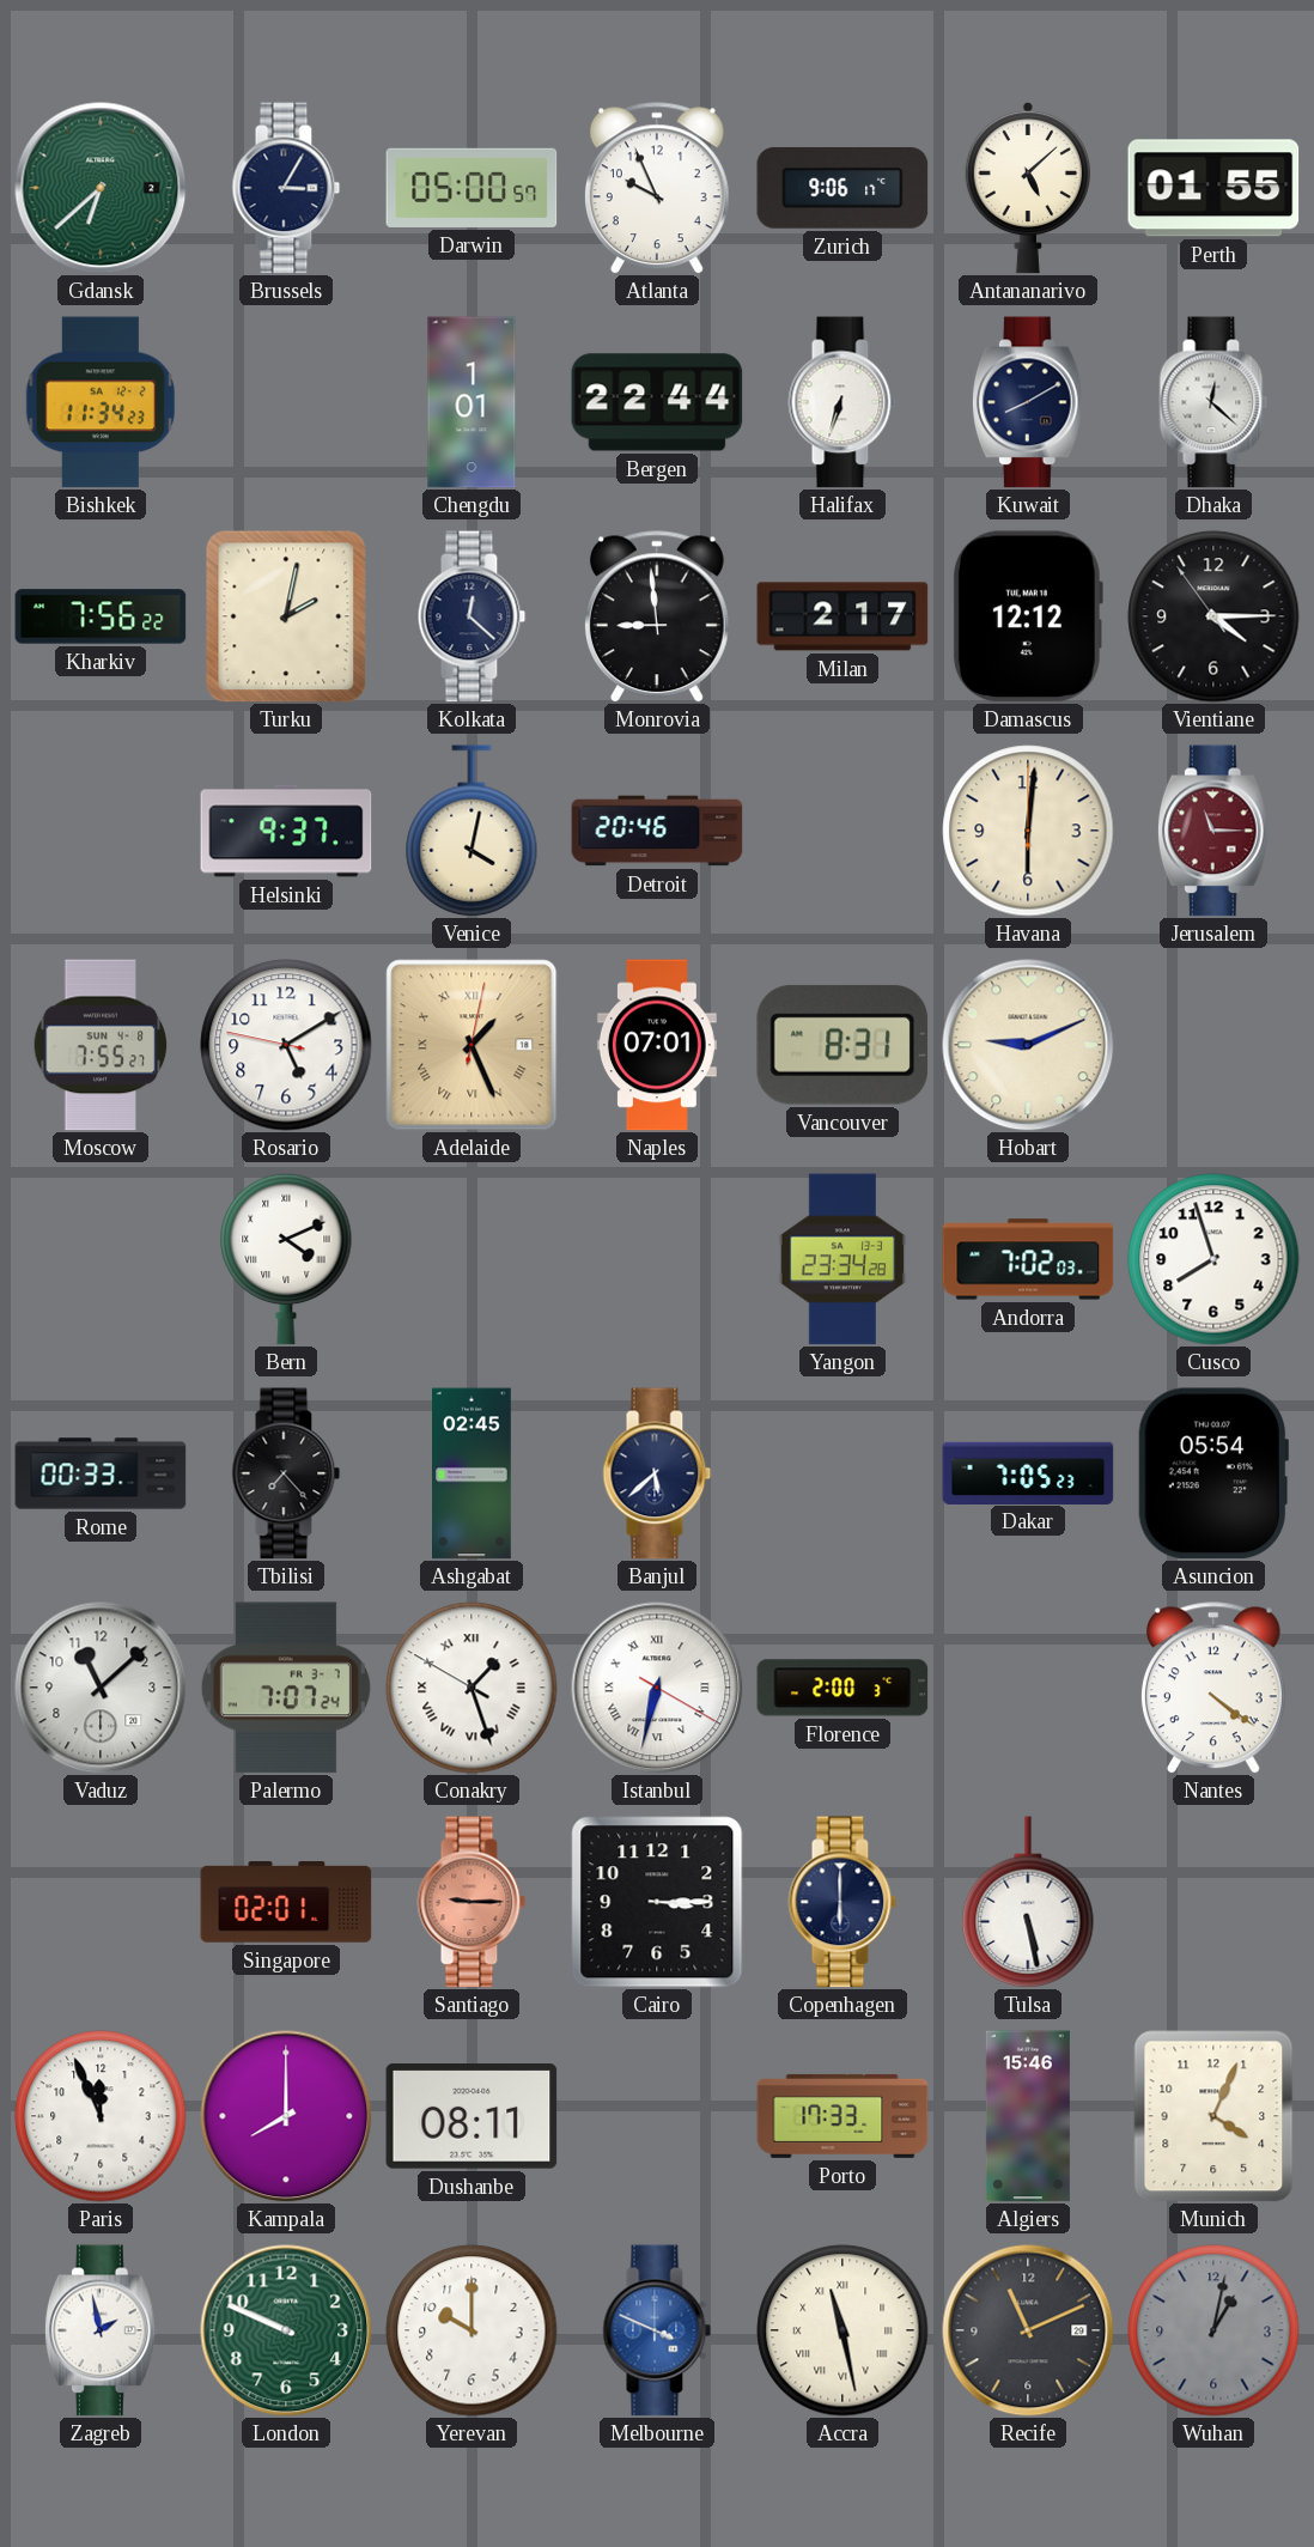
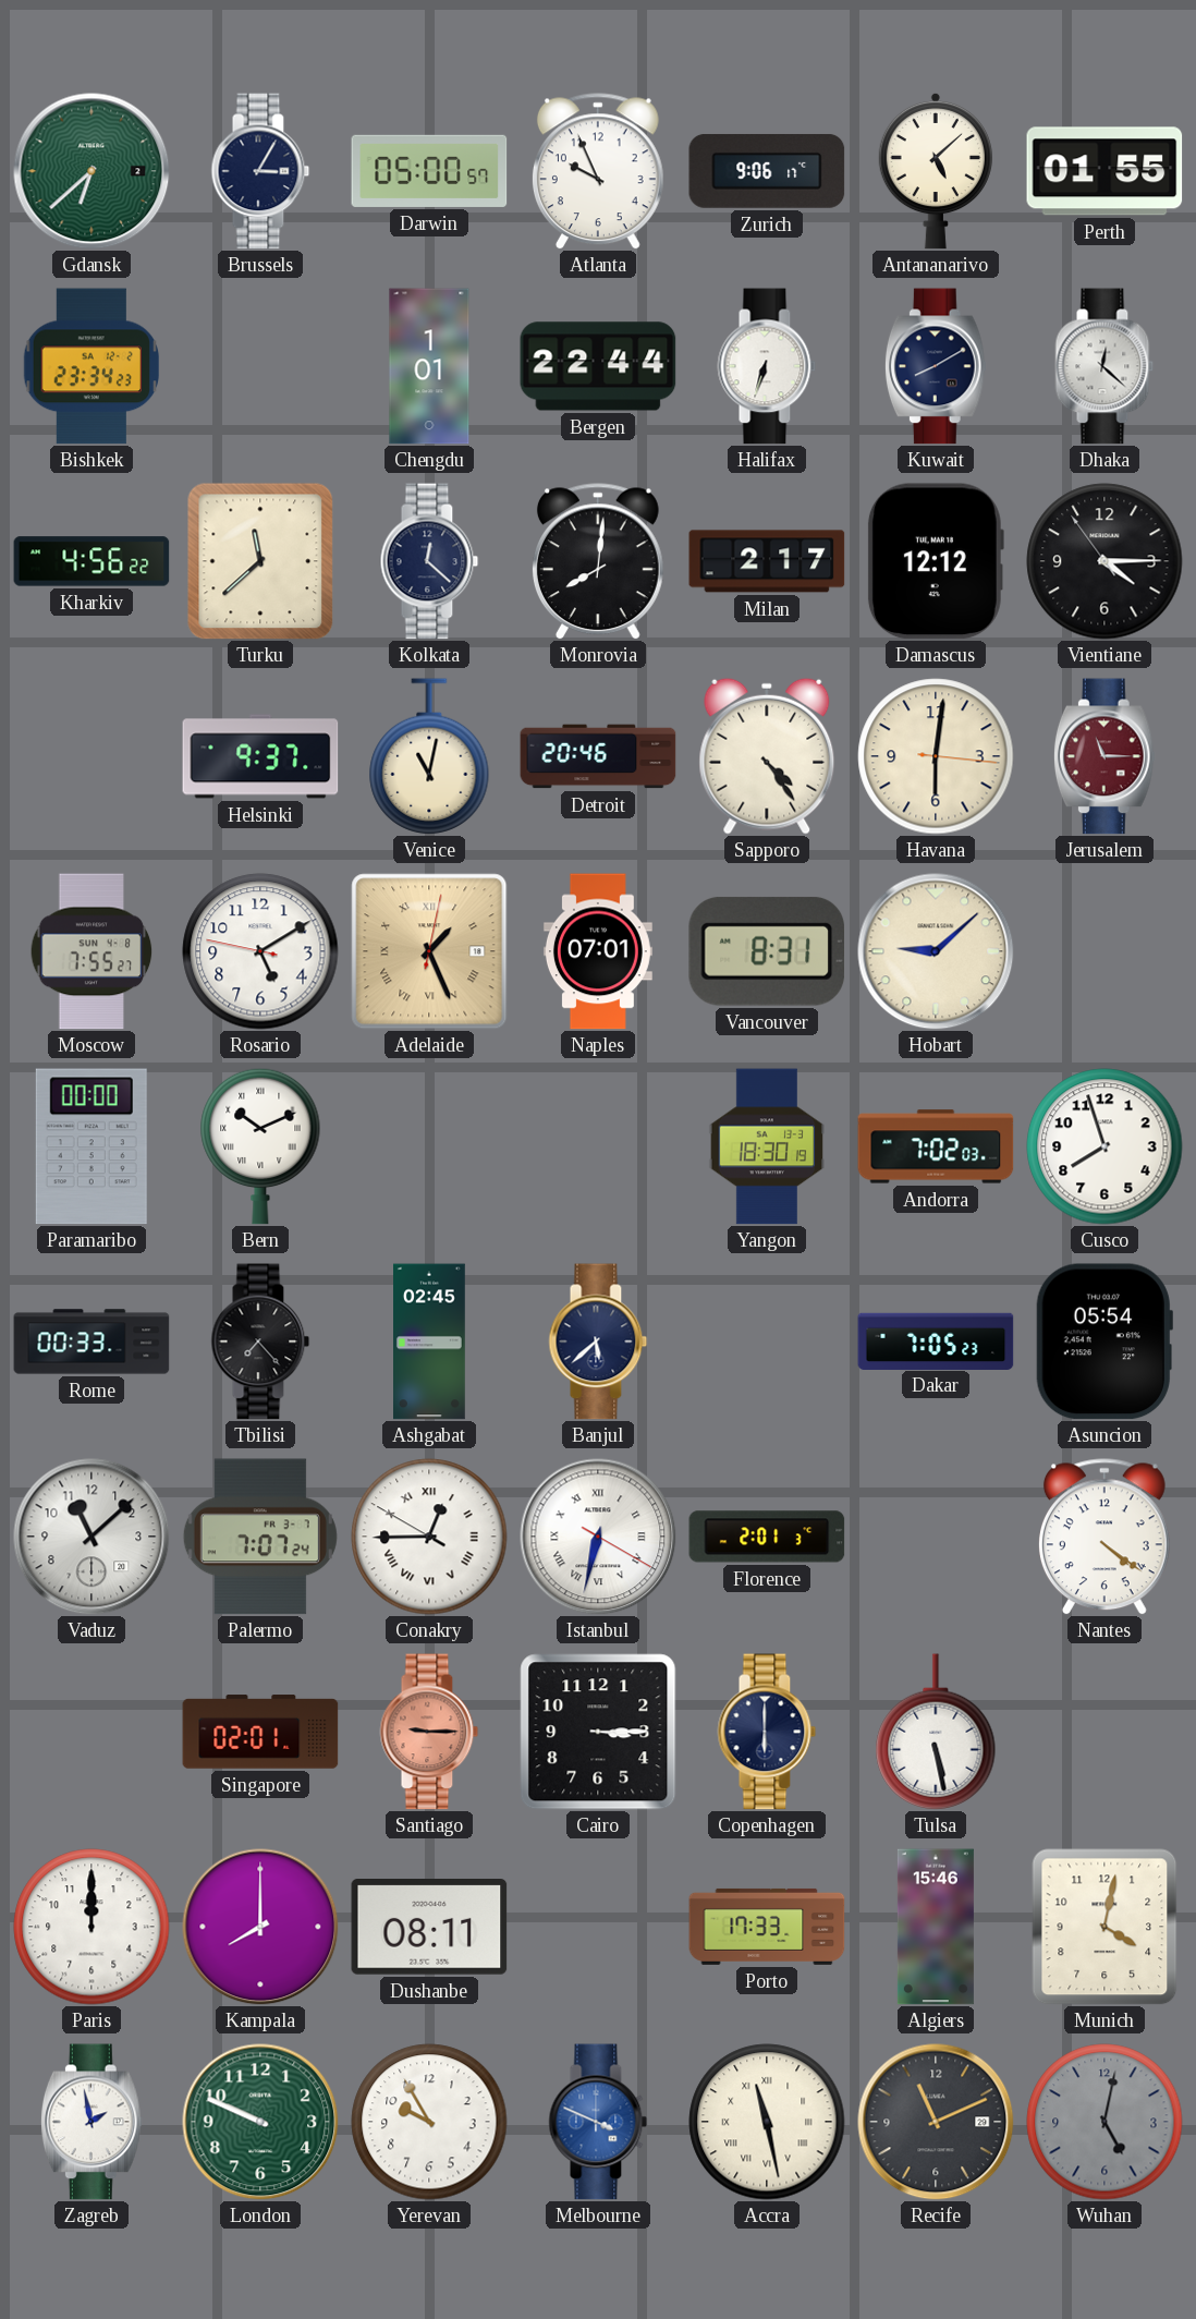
Bishkek: 11:34 -> 23:34 (90, 366)
Kharkiv: 7:56 -> 4:56 (91, 561)
Turku: 2:02 -> 11:38 (260, 561)
Monrovia: 8:59 -> 8:01 (598, 561)
Venice: 4:02 -> 11:02 (429, 756)
Sapporo: none -> 4:24 (767, 756)
Havana: 6:01:00 -> 6:01:16 (936, 756)
Hobart: 9:11 -> 9:08 (936, 951)
Paramaribo: none -> 00:00 (91, 1146)
Bern: 4:11 -> 10:11 (260, 1146)
Yangon: 23:34 -> 18:30 (767, 1146)
Conakry: 1:26 -> 12:44 (429, 1537)
Florence: 2:00 -> 2:01 (767, 1537)
Paris: 11:56 -> 12:00 (91, 1927)
Munich: 4:04 -> 4:02 (1105, 1927)
Yerevan: 10:00 -> 9:55 (429, 2122)
Wuhan: 1:02 -> 5:02 (1105, 2122)
